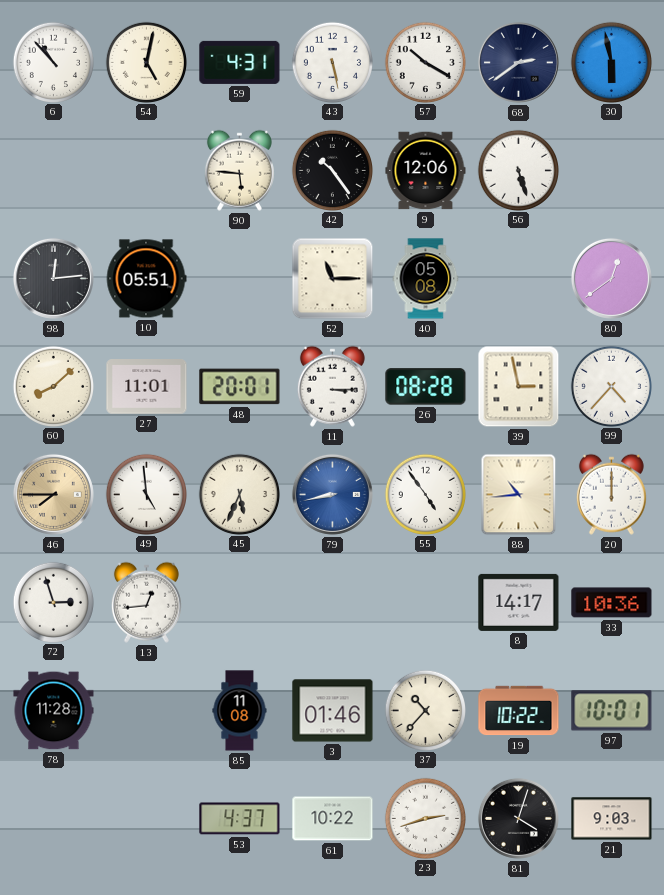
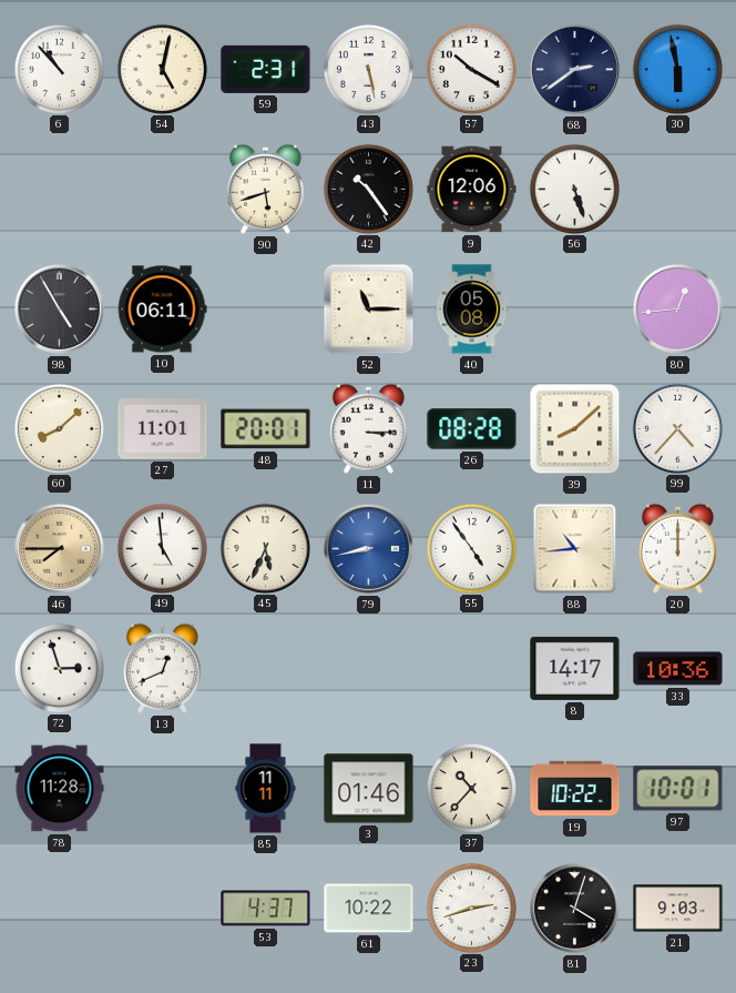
59: 4:31 -> 2:31 (266, 69)
90: 5:46 -> 5:42 (265, 189)
98: 12:14 -> 4:55 (59, 308)
10: 05:51 -> 06:11 (162, 310)
80: 12:39 -> 12:44 (677, 308)
39: 2:58 -> 8:08 (575, 429)
13: 12:44 -> 12:41 (162, 668)
85: 11:08 -> 11:11 (266, 789)
